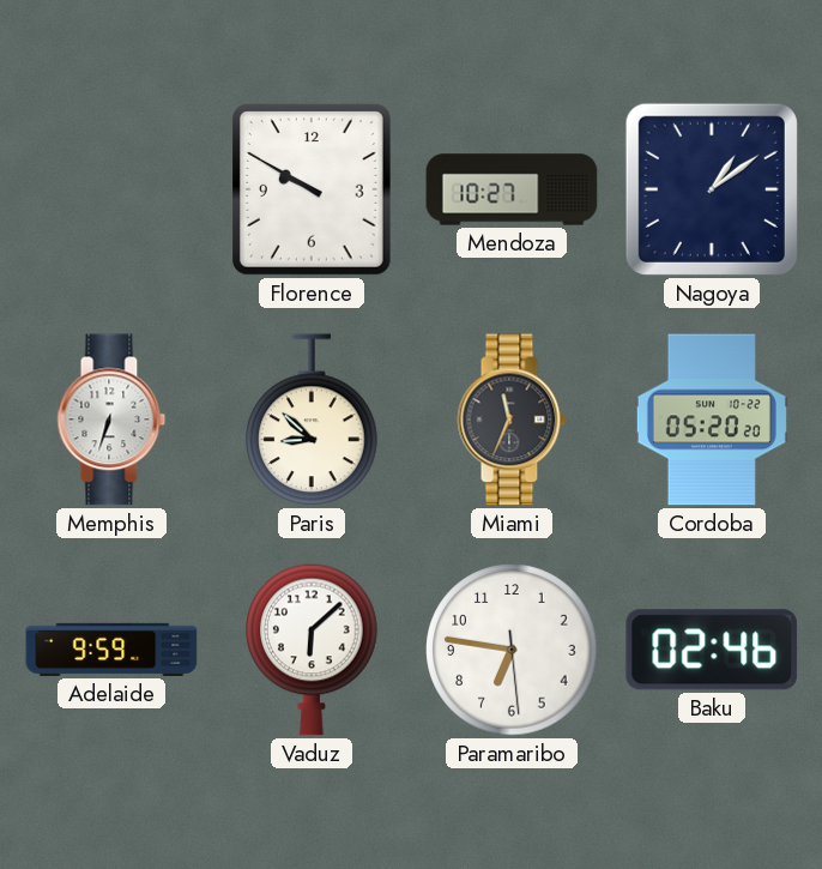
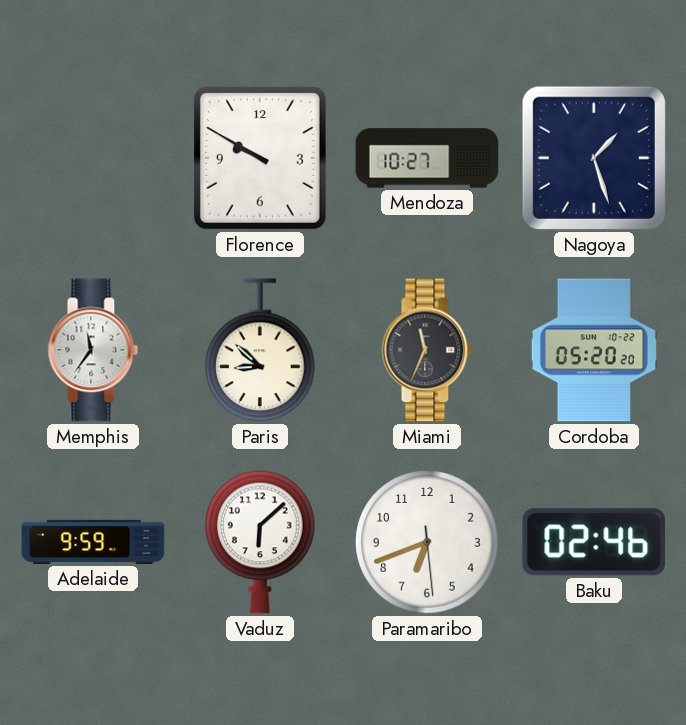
Nagoya: 1:09 -> 1:27 (594, 158)
Memphis: 6:33 -> 11:36 (93, 350)
Paramaribo: 6:46 -> 6:41 (427, 542)
